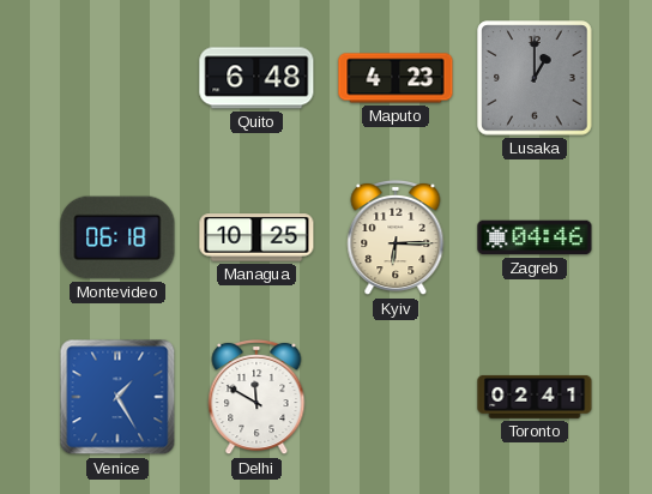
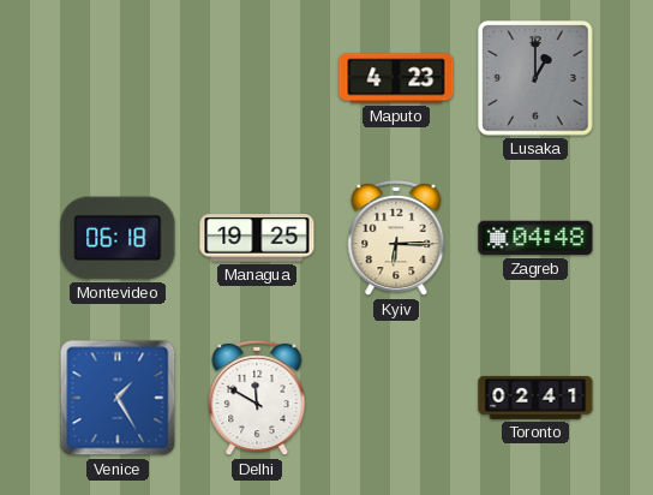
Quito: 6:48 -> none (256, 78)
Managua: 10:25 -> 19:25 (257, 238)
Zagreb: 04:46 -> 04:48 (535, 238)
